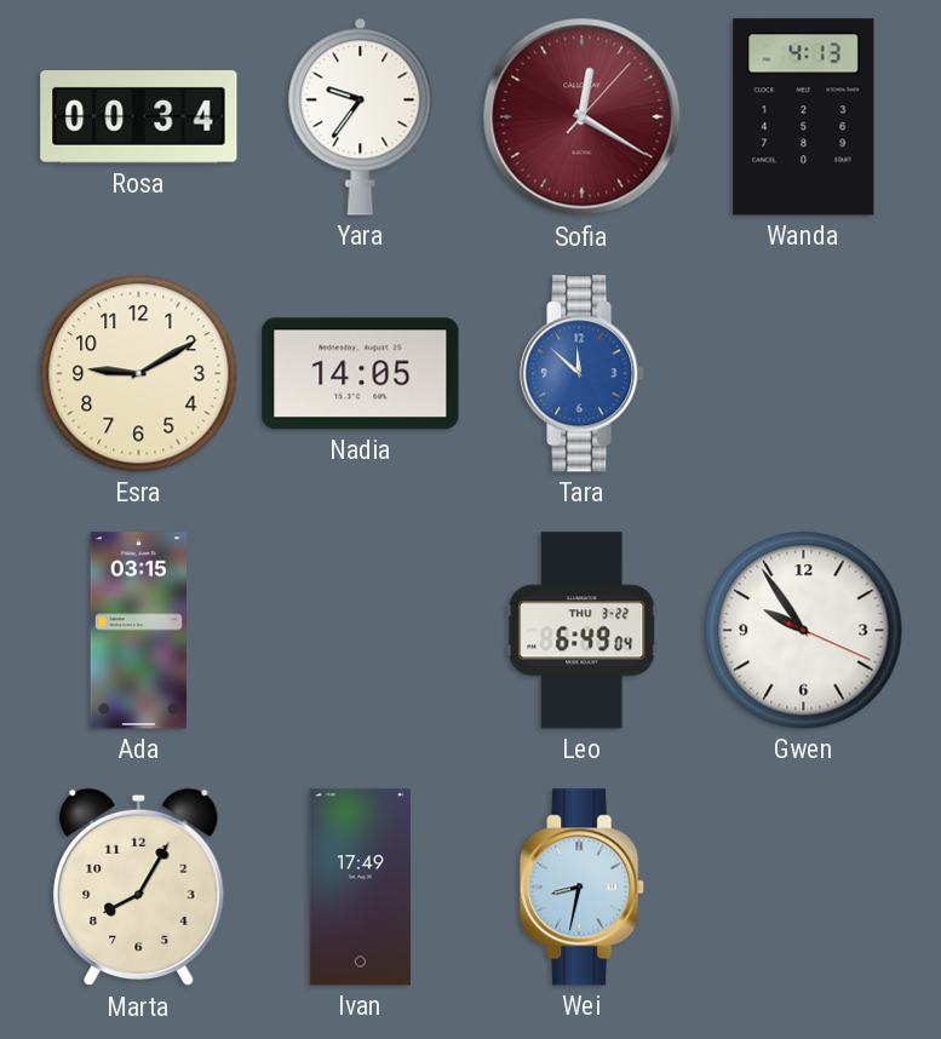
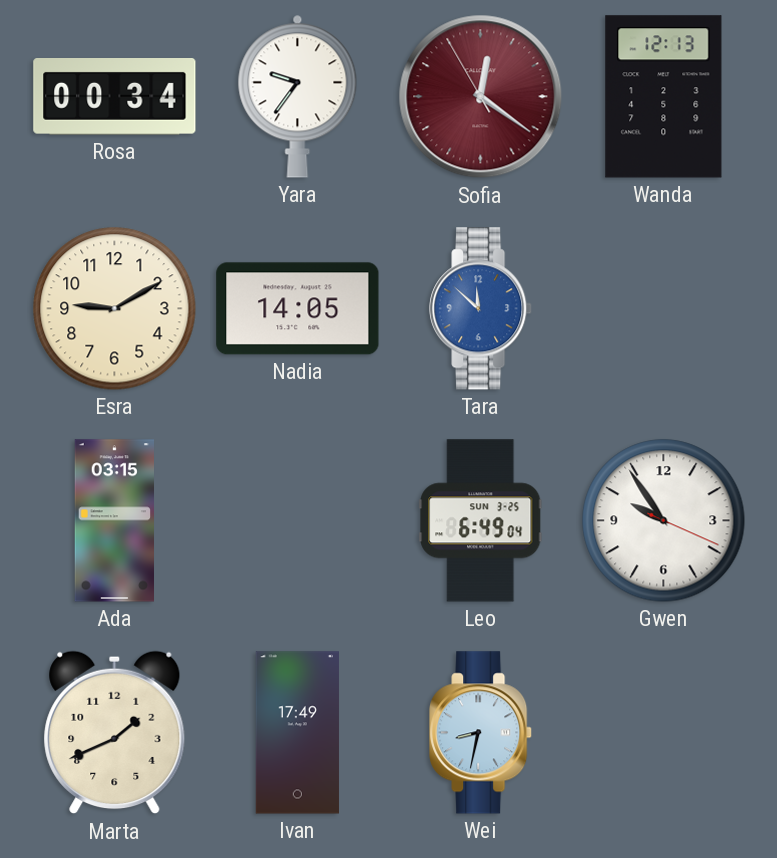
Sofia: 12:20:07 -> 12:20:55 (481, 97)
Wanda: 4:13 -> 12:13 (664, 97)
Leo date: THU 3-22 -> SUN 3-25 (481, 521)
Marta: 8:05 -> 1:41 (115, 733)
